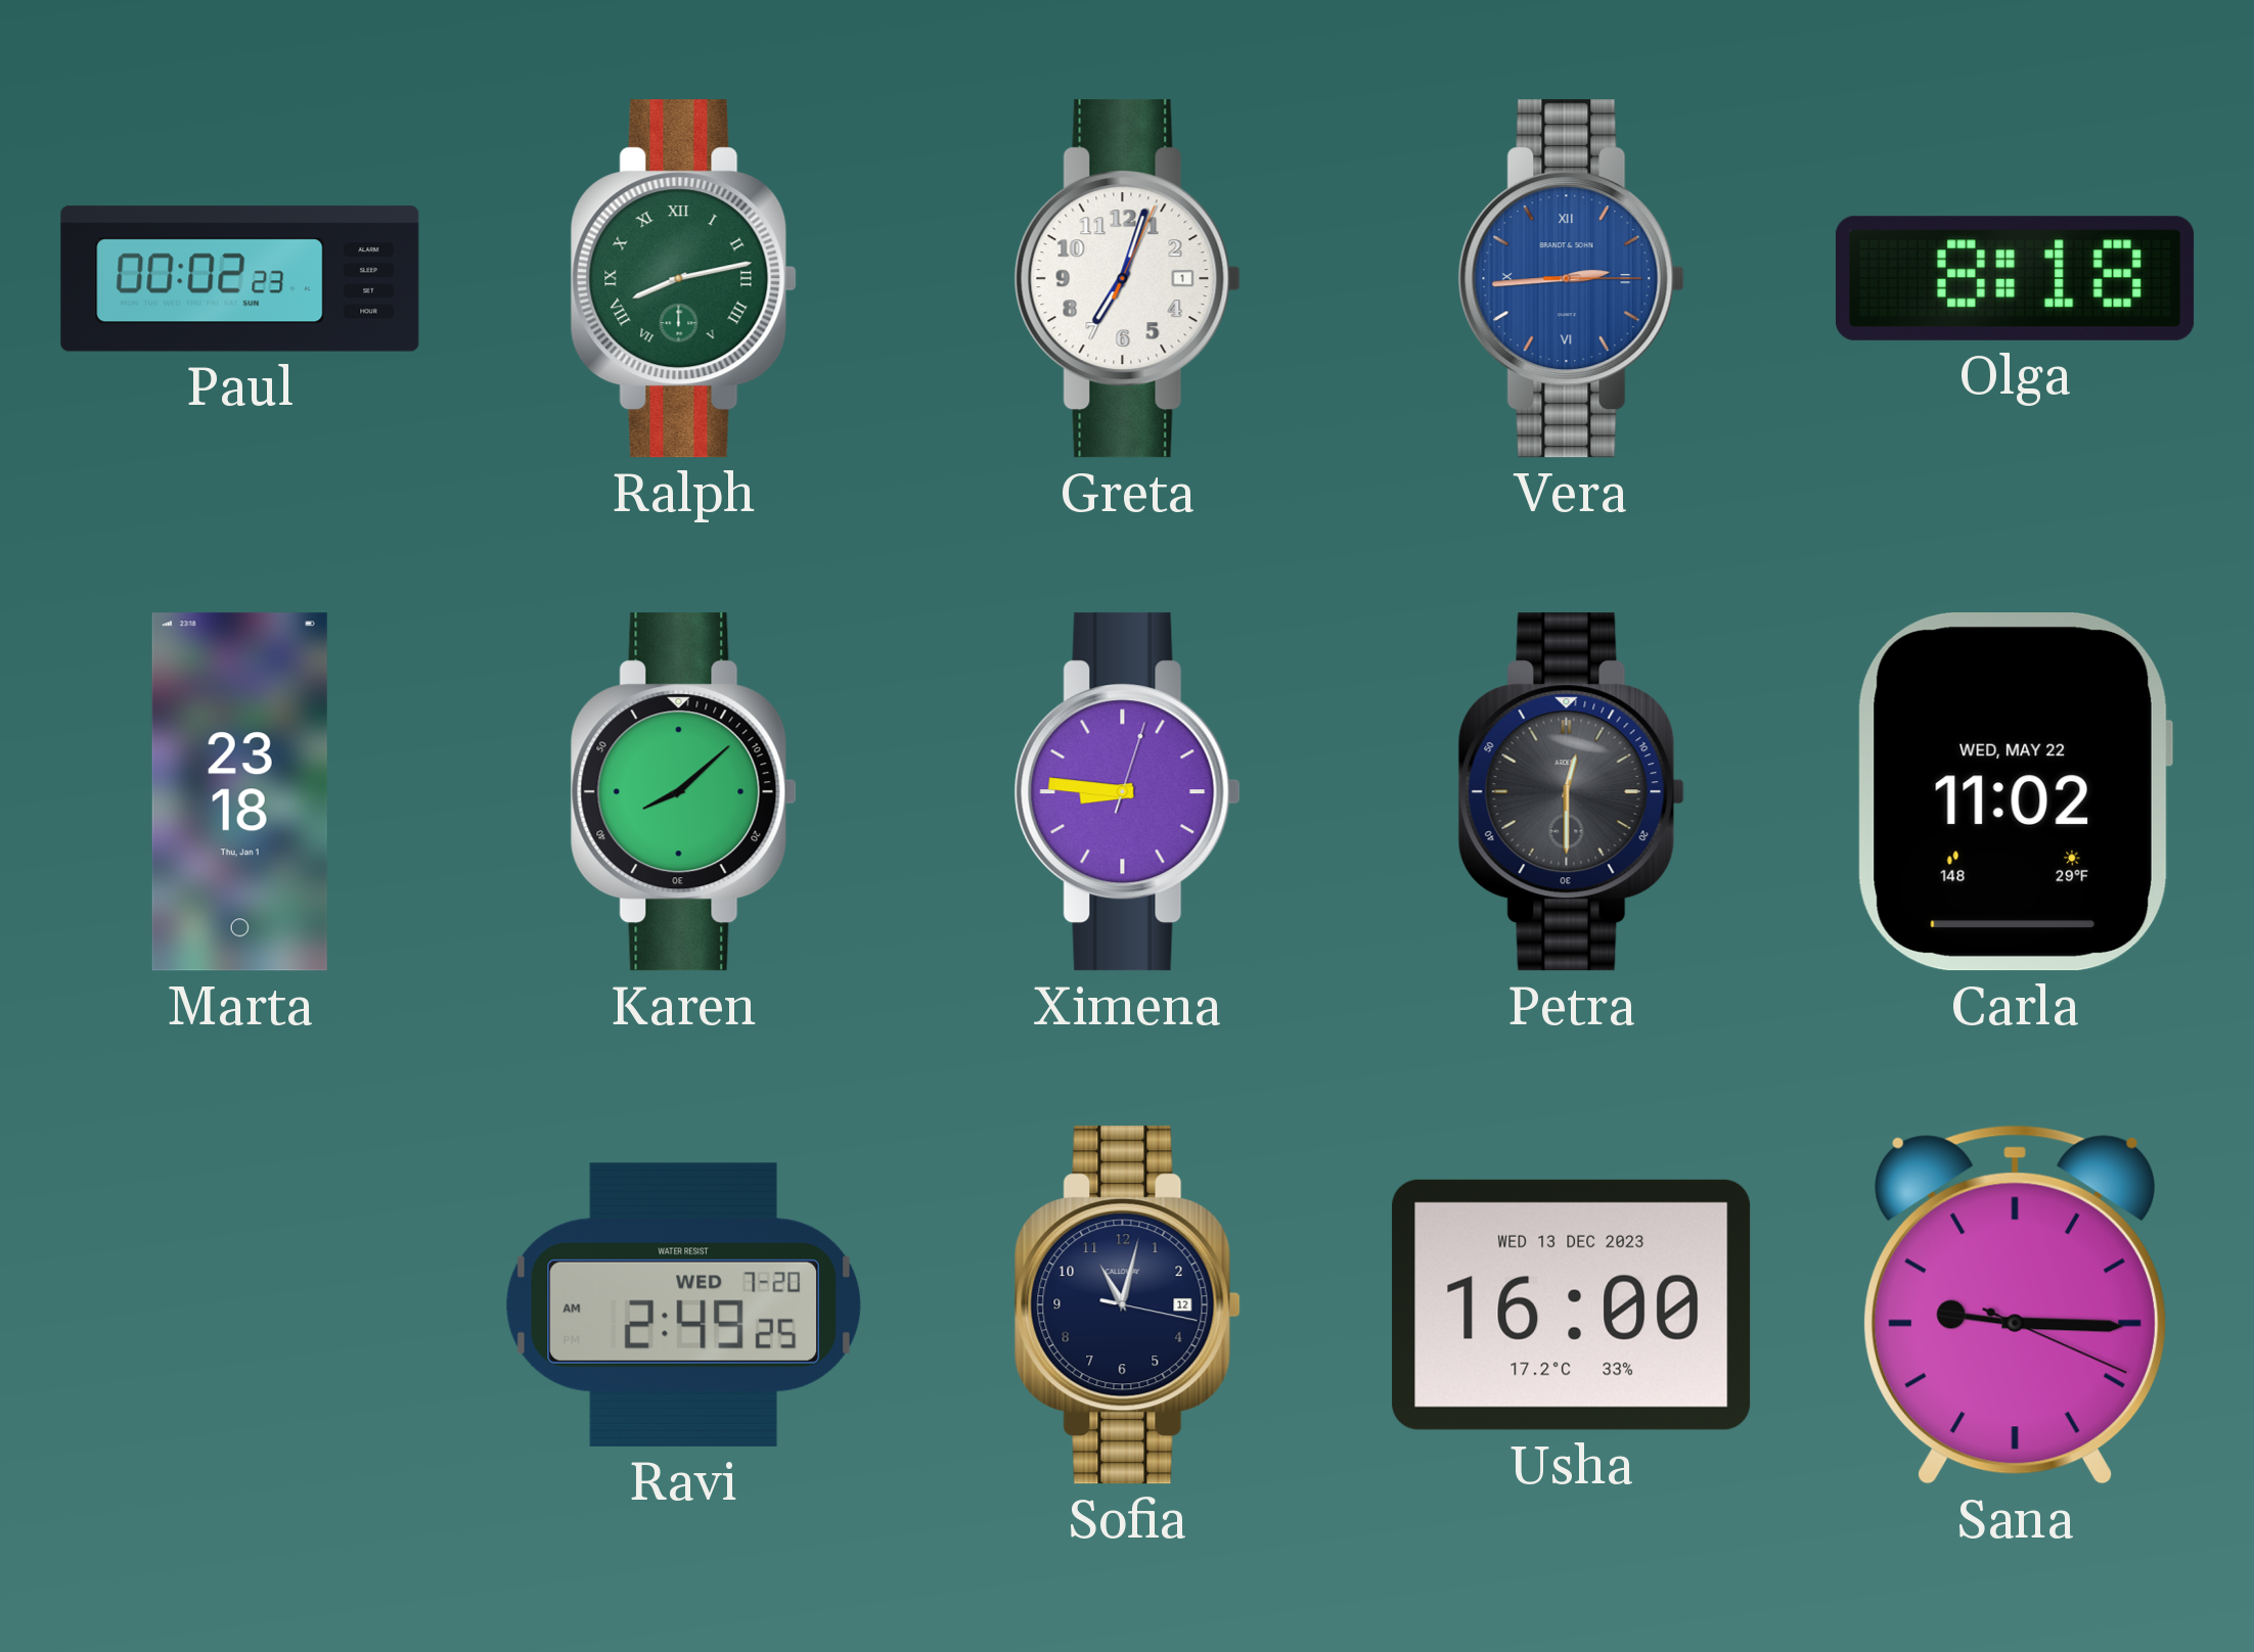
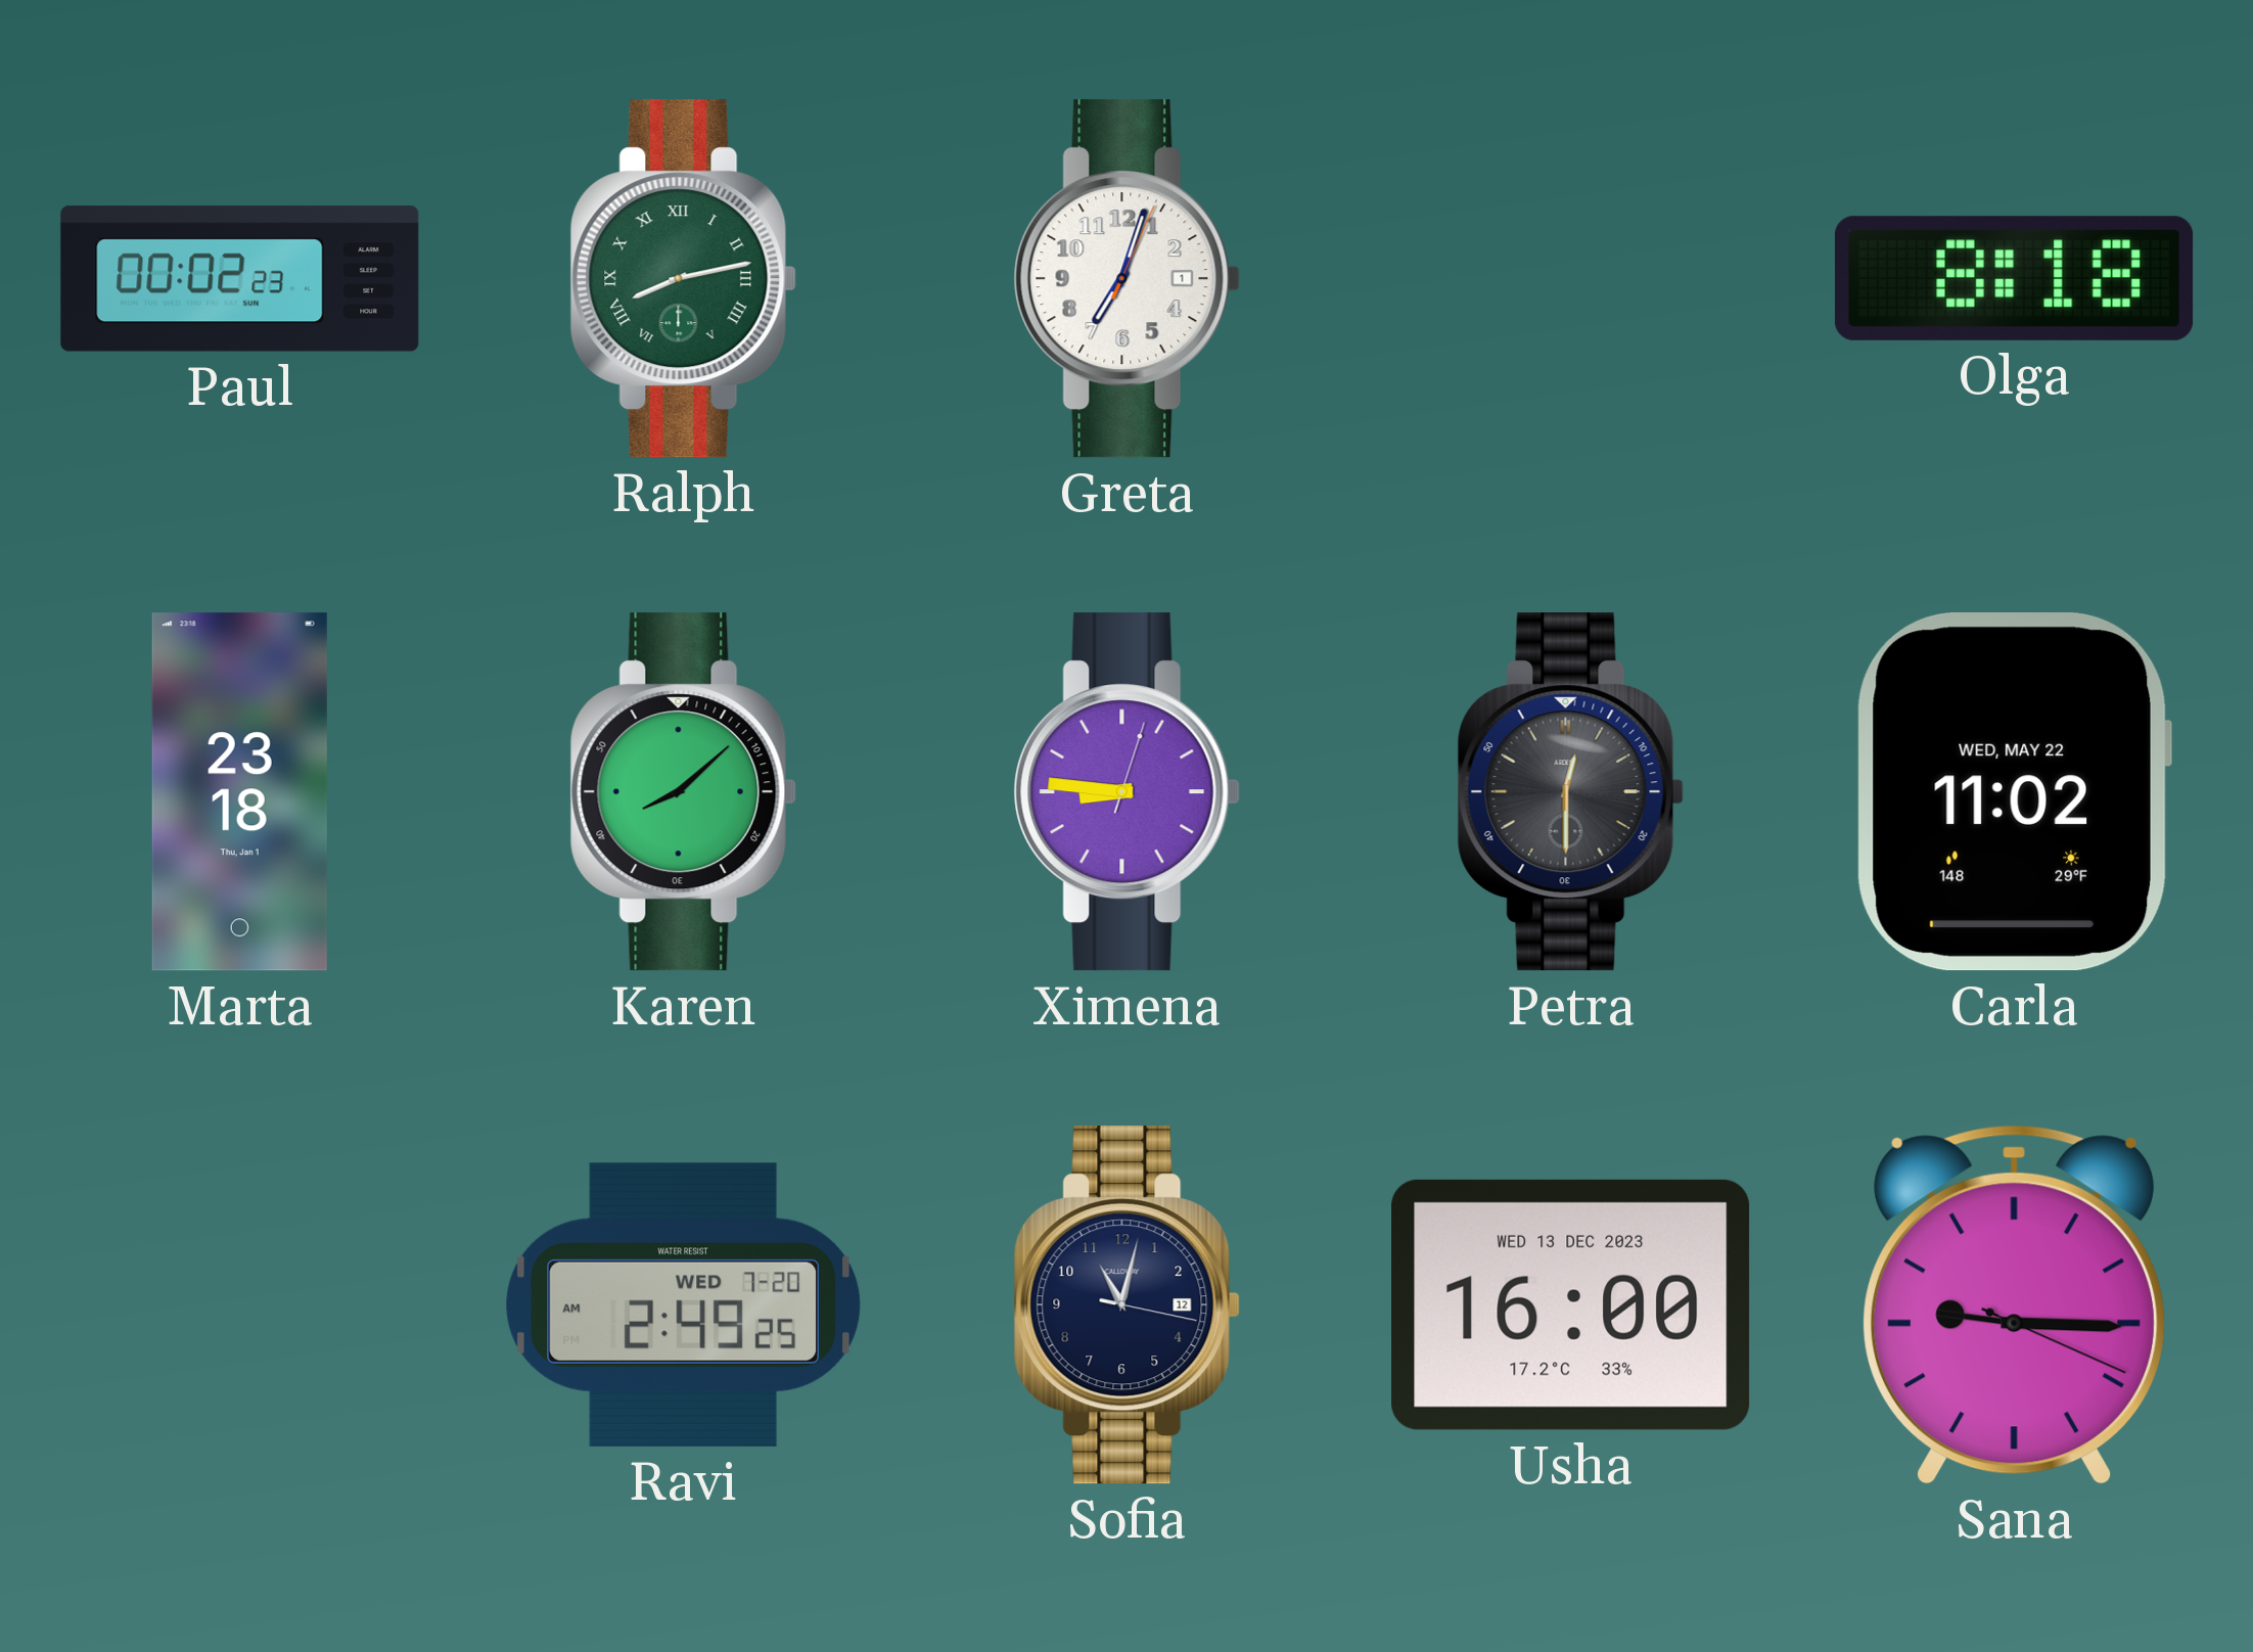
Vera: 2:44 -> none (1571, 279)
